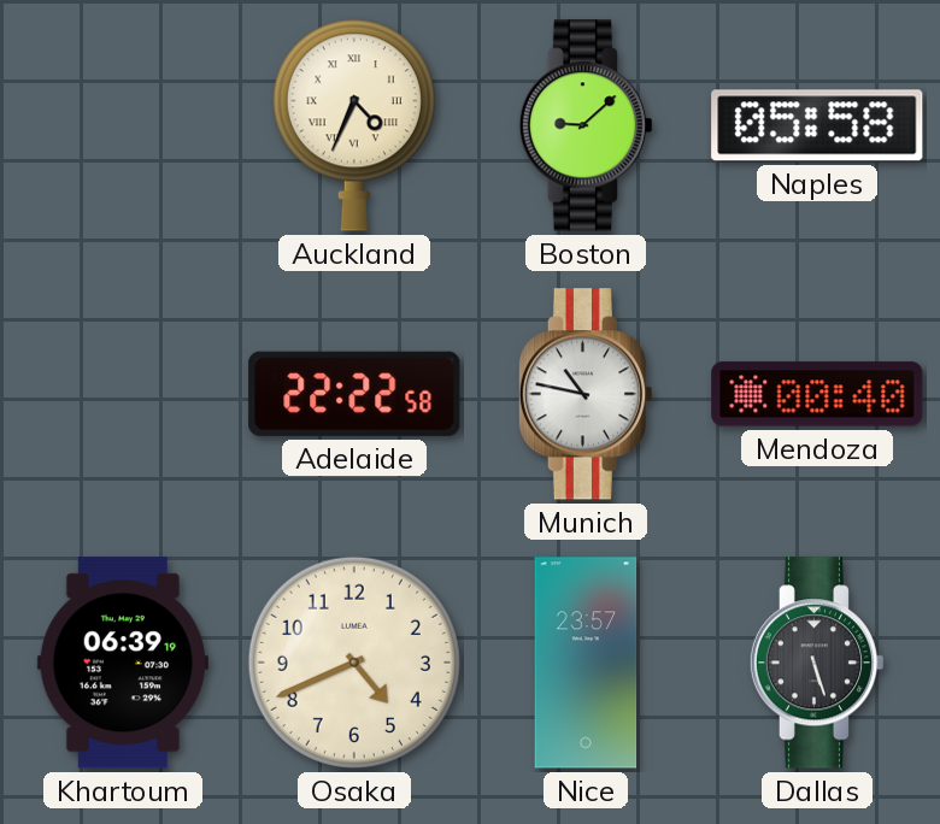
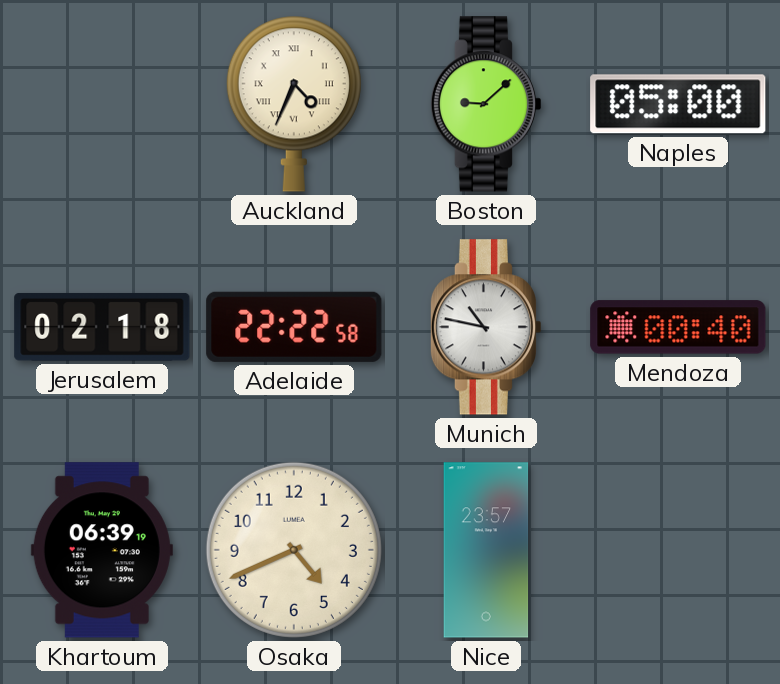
Naples: 05:58 -> 05:00 (678, 104)
Jerusalem: none -> 02:18 (102, 327)
Dallas: 5:27 -> none (817, 663)
